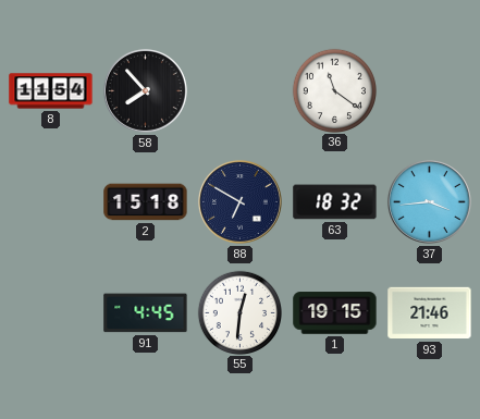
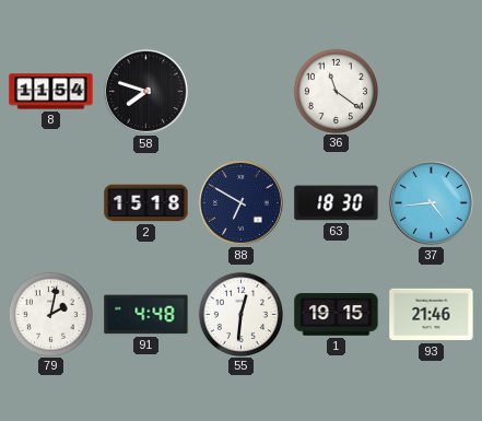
58: 7:53 -> 7:48 (145, 91)
63: 18:32 -> 18:30 (337, 203)
37: 3:44 -> 4:44 (431, 202)
79: none -> 2:02 (50, 314)
91: 4:45 -> 4:48 (146, 315)
